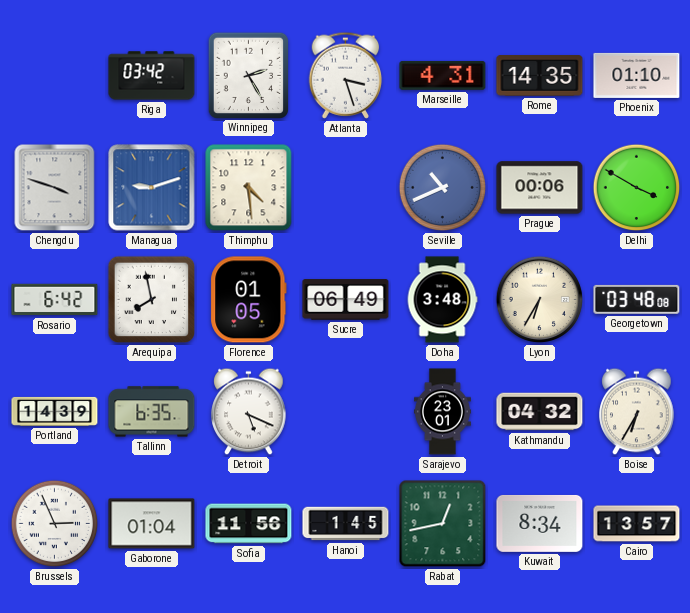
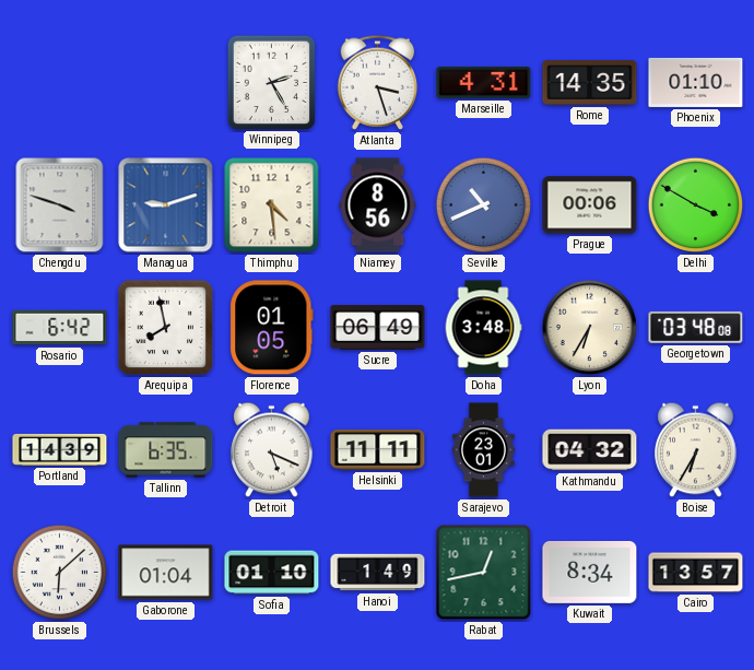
Riga: 03:42 -> none (152, 76)
Niamey: none -> 8:56 (378, 205)
Helsinki: none -> 11:11 (378, 450)
Brussels: 2:56 -> 6:08 (60, 573)
Sofia: 11:56 -> 01:10 (272, 573)
Hanoi: 1:45 -> 1:49 (378, 573)
